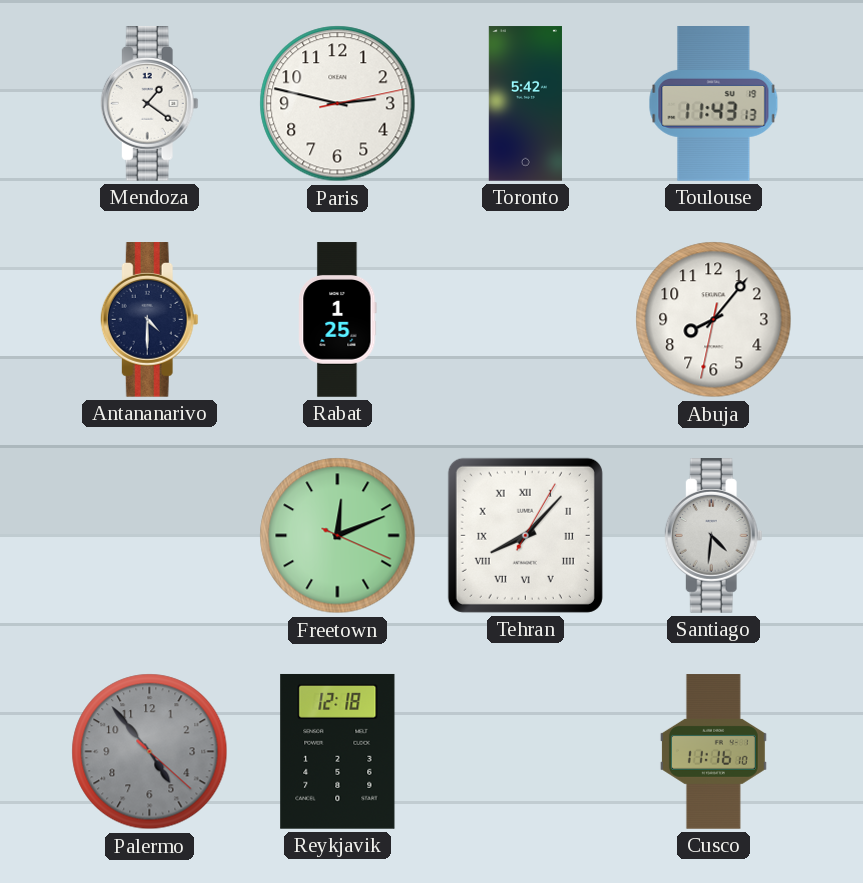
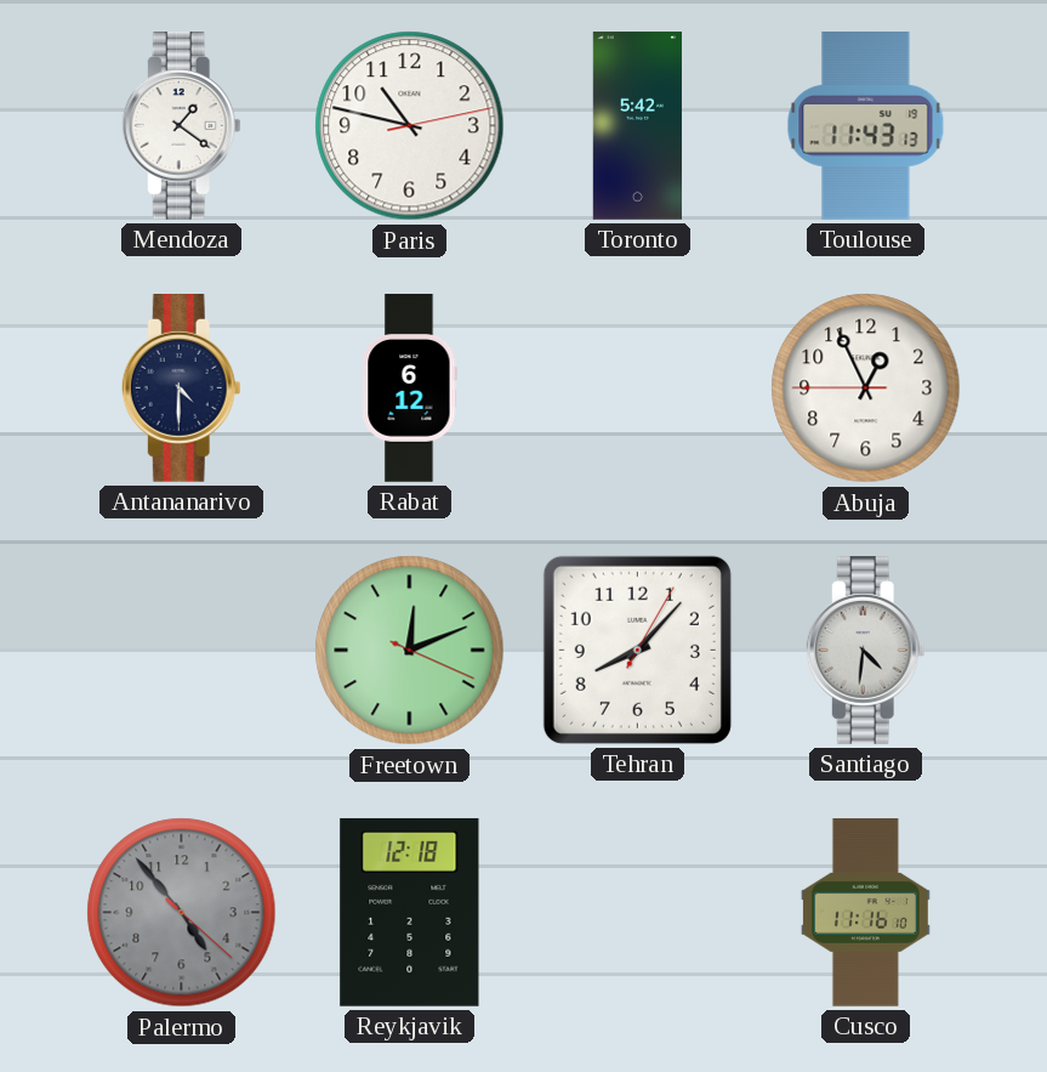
Paris: 2:47 -> 10:47 (410, 126)
Rabat: 1:25 -> 6:12 (410, 388)
Abuja: 8:06 -> 12:55 (866, 388)
Tehran numerals: Roman -> Arabic (637, 650)
